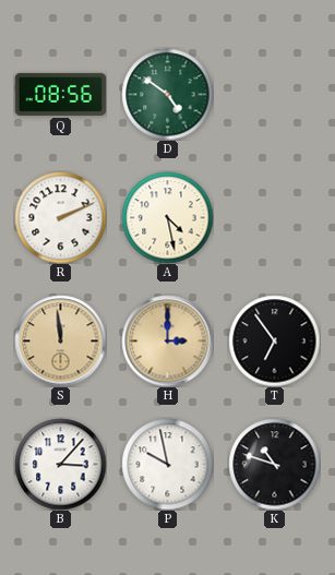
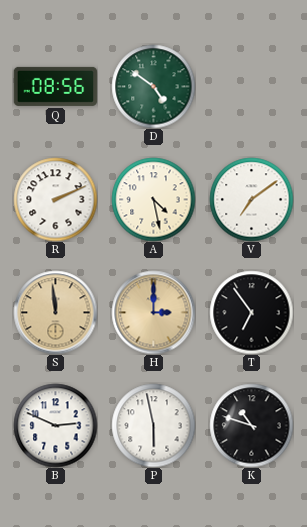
V: none -> 7:09 (251, 199)
B: 3:07 -> 2:49 (55, 425)
P: 9:58 -> 5:58 (153, 425)
